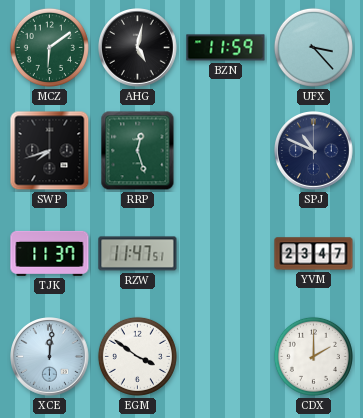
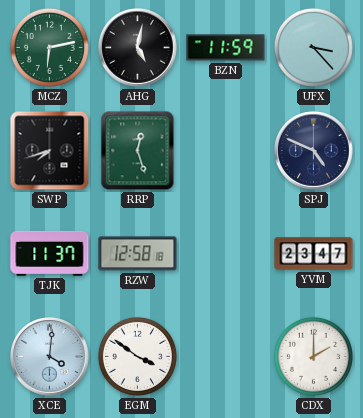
MCZ: 6:09 -> 6:13 (49, 47)
SPJ: 10:49 -> 4:49 (314, 151)
RZW: 11:47 -> 12:58 (138, 254)
XCE: 12:01 -> 4:01 (50, 357)
